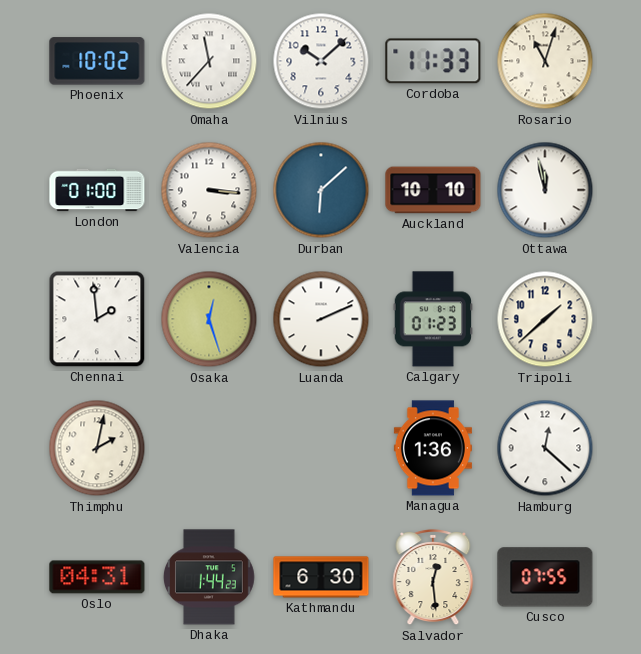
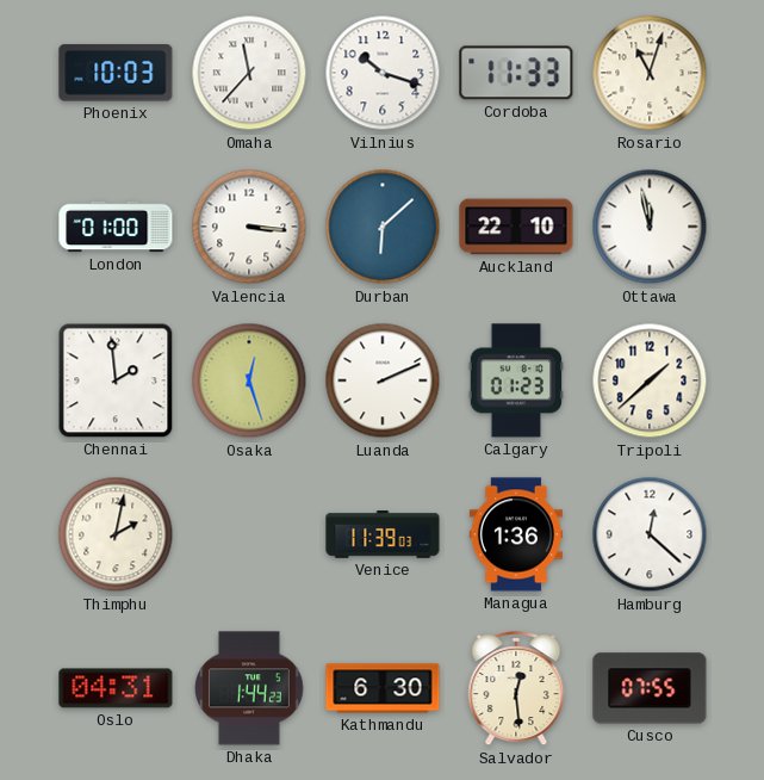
Phoenix: 10:02 -> 10:03 (116, 73)
Vilnius: 10:08 -> 10:18 (383, 73)
Auckland: 10:10 -> 22:10 (516, 227)
Venice: none -> 11:39 (383, 534)
